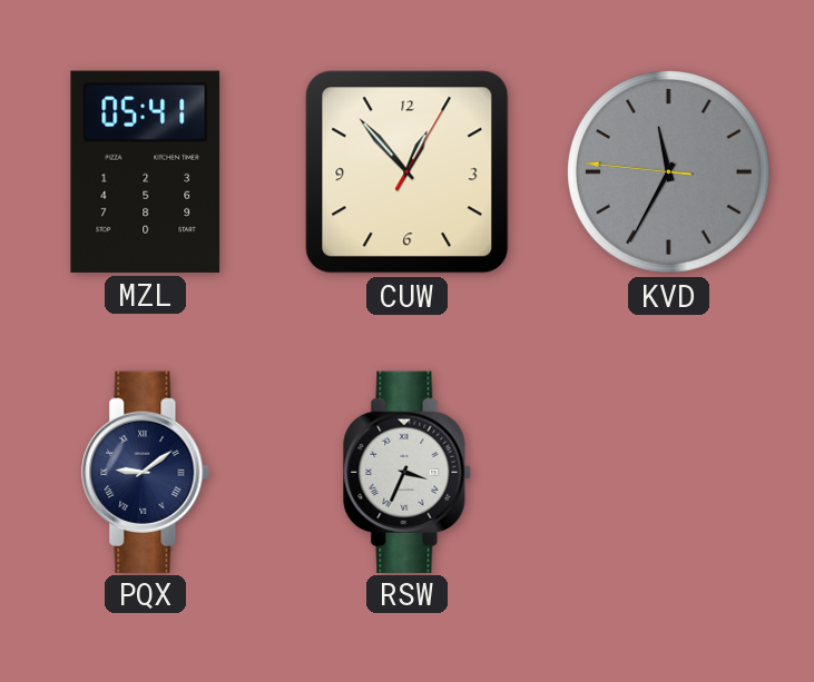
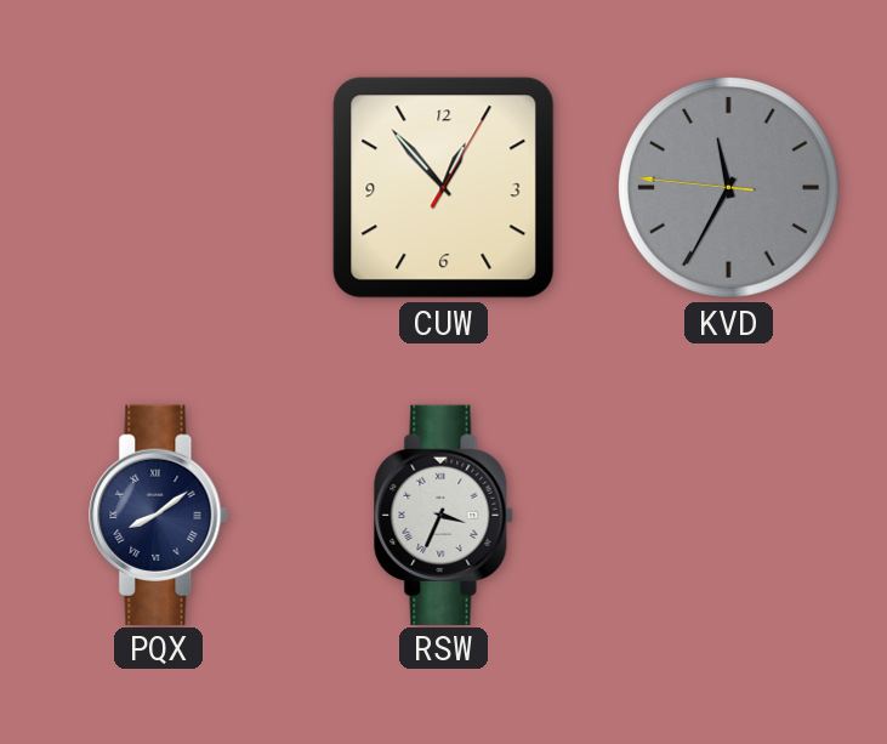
MZL: 05:41 -> none (146, 171)
PQX: 9:09 -> 8:09 (159, 515)
